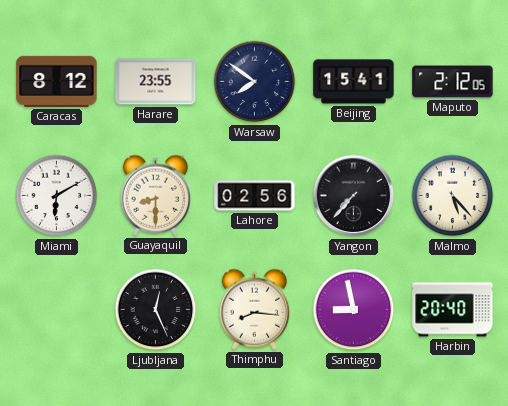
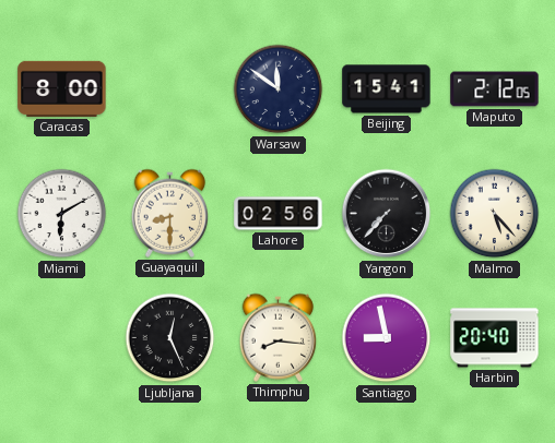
Caracas: 8:12 -> 8:00 (62, 88)
Harare: 23:55 -> none (156, 82)
Warsaw: 7:51 -> 11:51 (279, 89)
